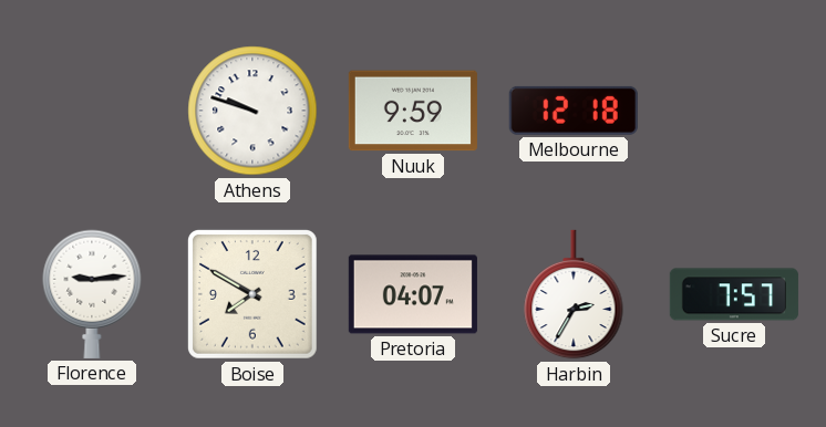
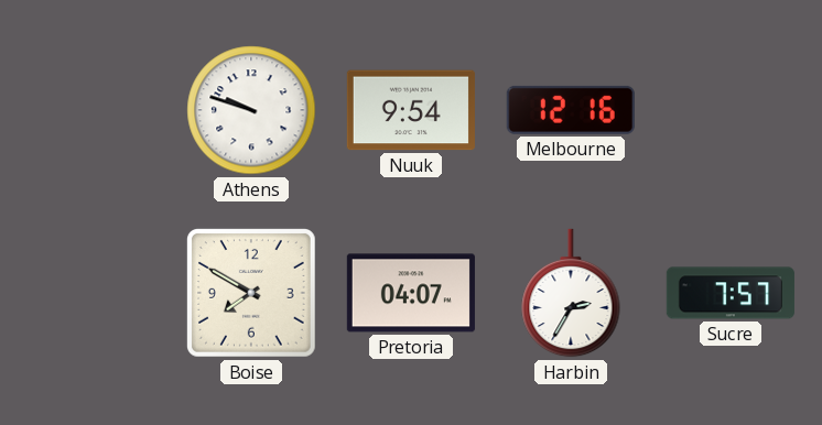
Nuuk: 9:59 -> 9:54 (411, 110)
Melbourne: 12:18 -> 12:16 (571, 110)
Florence: 9:14 -> none (92, 294)
